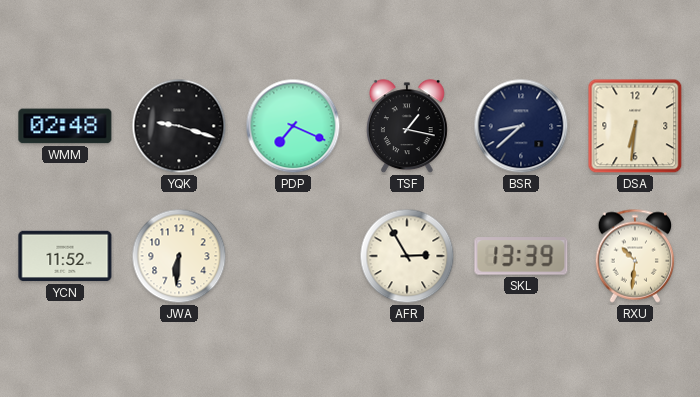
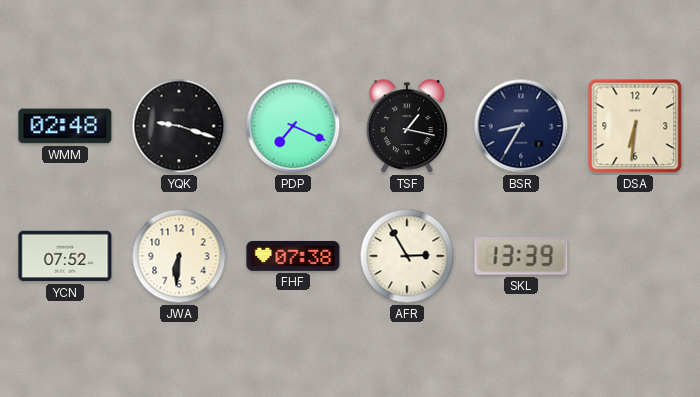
BSR: 8:38 -> 8:35 (521, 126)
YCN: 11:52 -> 07:52 (65, 256)
FHF: none -> 07:38 (293, 256)
RXU: 10:31 -> none (635, 256)
